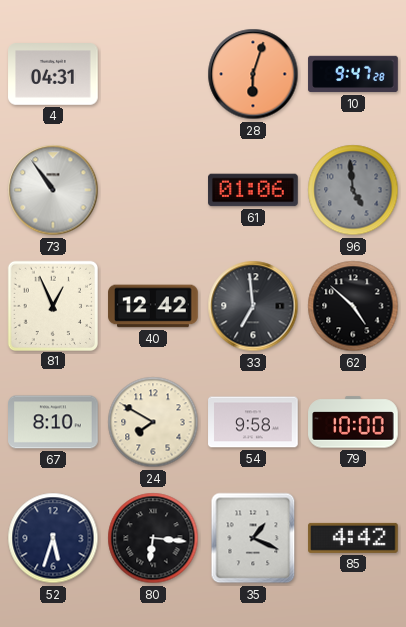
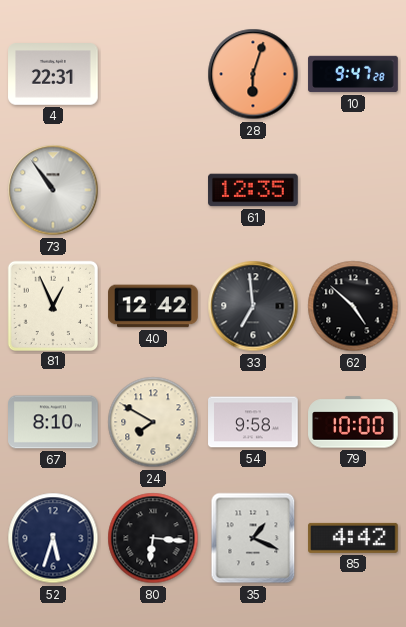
4: 04:31 -> 22:31 (53, 74)
61: 01:06 -> 12:35 (253, 190)
96: 4:59 -> none (353, 190)
